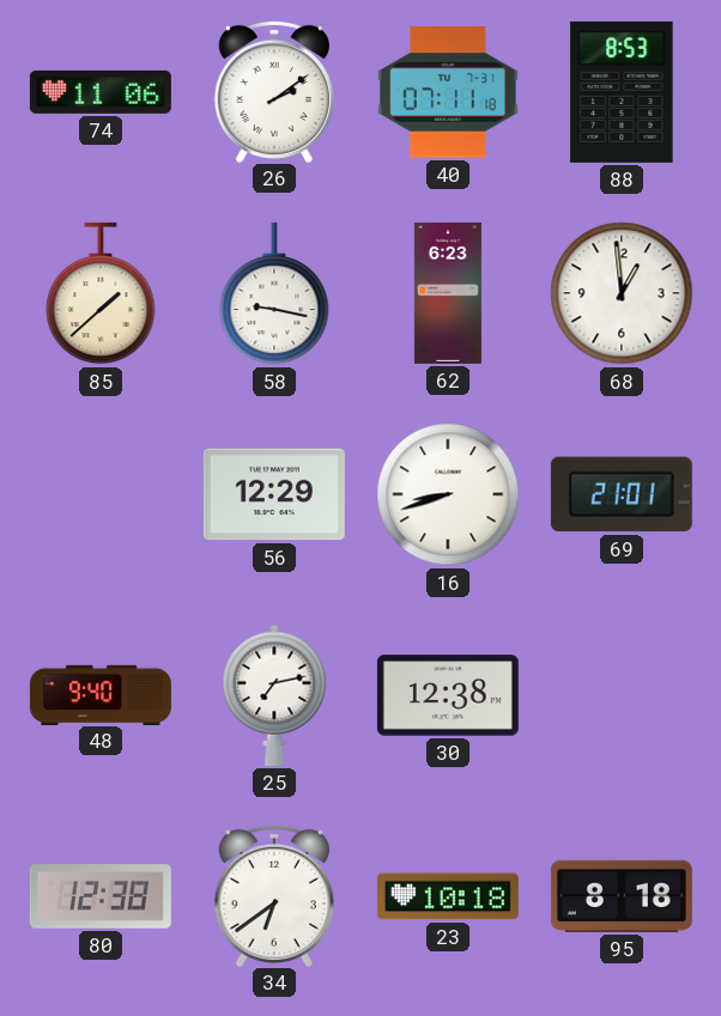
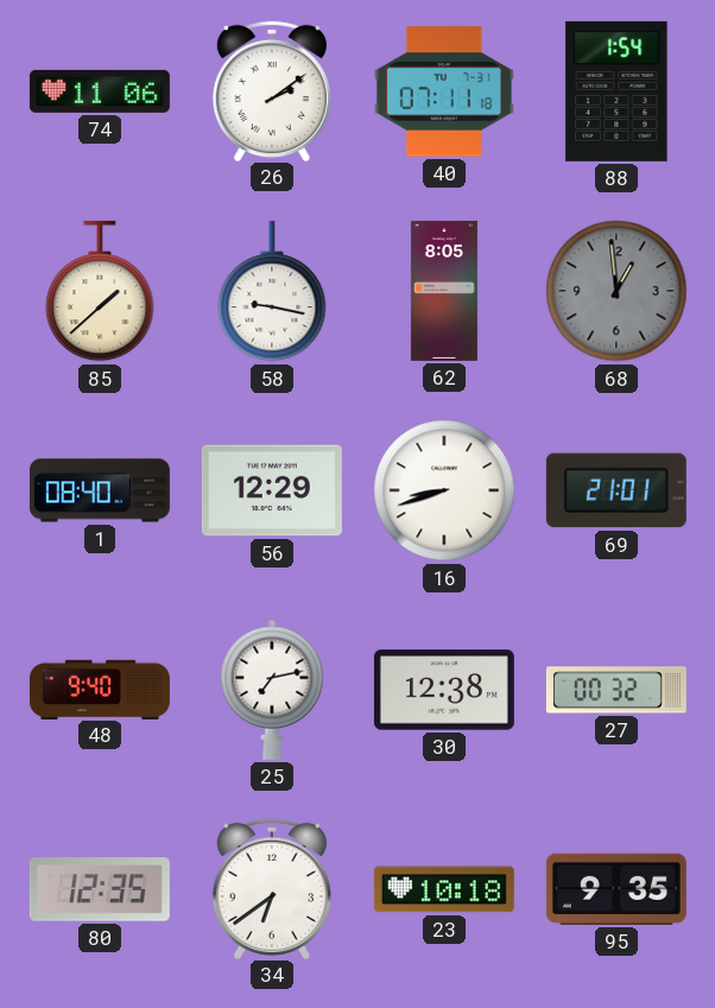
88: 8:53 -> 1:54 (616, 91)
62: 6:23 -> 8:05 (444, 291)
68 dial: white -> grey (616, 291)
1: none -> 08:40 (100, 490)
27: none -> 00:32 (616, 690)
80: 12:38 -> 12:35 (100, 890)
95: 8:18 -> 9:35 (616, 889)
